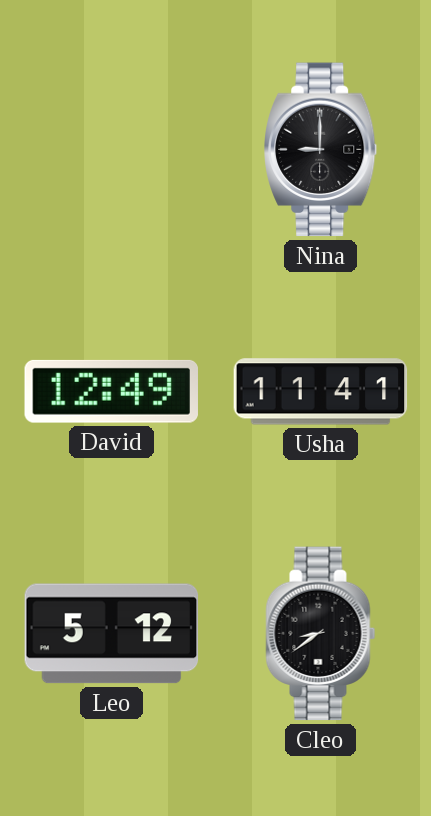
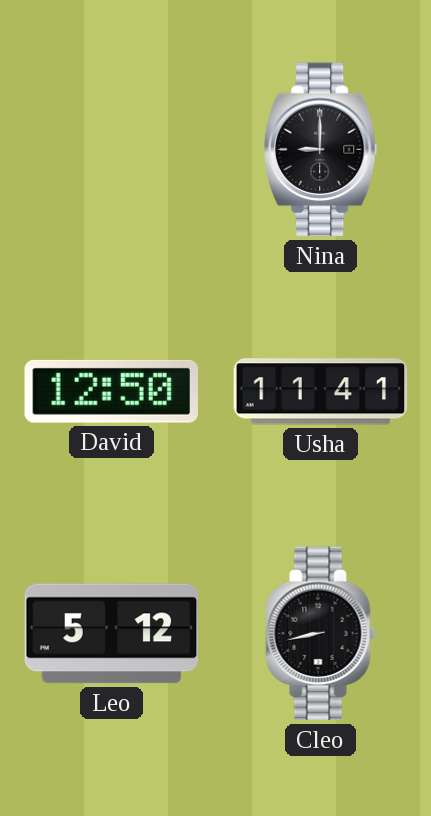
David: 12:49 -> 12:50 (111, 391)
Cleo: 8:39 -> 8:43 (321, 634)
